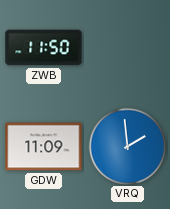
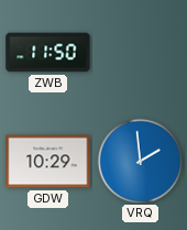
GDW: 11:09 -> 10:29 (48, 162)
